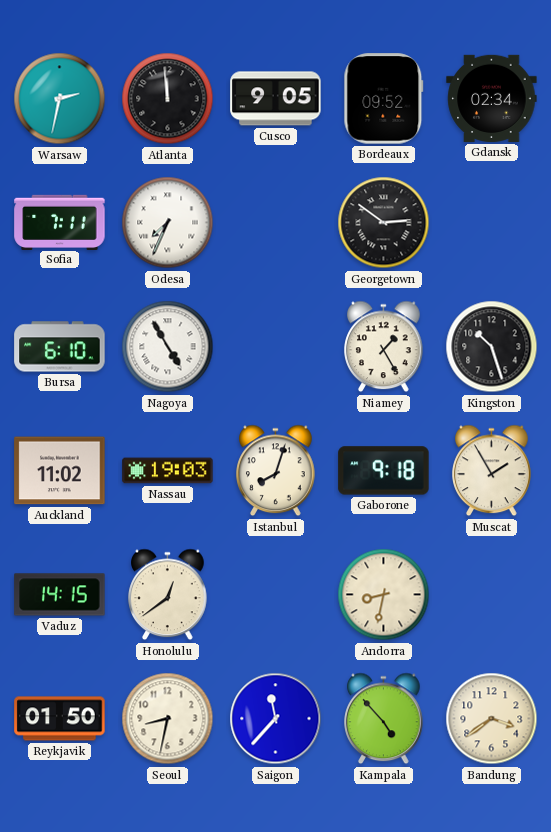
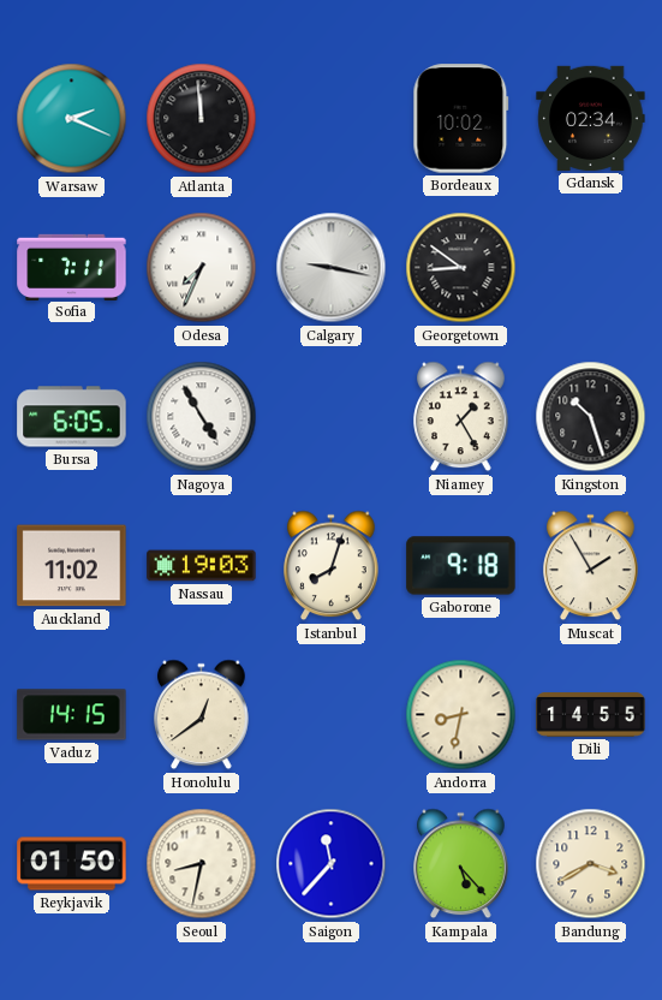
Warsaw: 2:32 -> 2:19 (72, 119)
Cusco: 9:05 -> none (276, 99)
Bordeaux: 09:52 -> 10:02 (461, 119)
Calgary: none -> 9:17 (332, 268)
Georgetown: 2:51 -> 8:51 (461, 268)
Bursa: 6:10 -> 6:05 (72, 417)
Dili: none -> 14:55 (591, 715)
Kampala: 4:53 -> 5:23 (461, 864)
Bandung: 3:39 -> 3:40 (591, 864)
